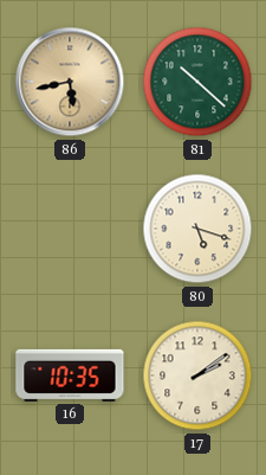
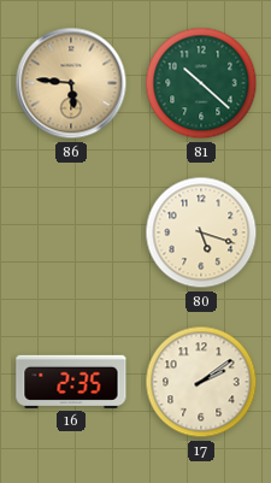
86: 5:43 -> 5:46 (71, 83)
16: 10:35 -> 2:35 (71, 382)
